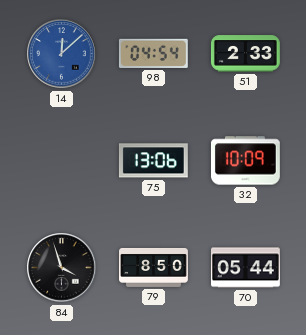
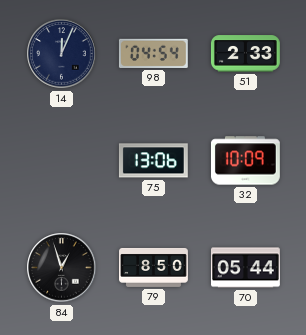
14: 12:08 -> 12:04 (62, 54)
14 dial: blue -> navy (62, 54)
84: 3:57 -> 12:57 (62, 268)
